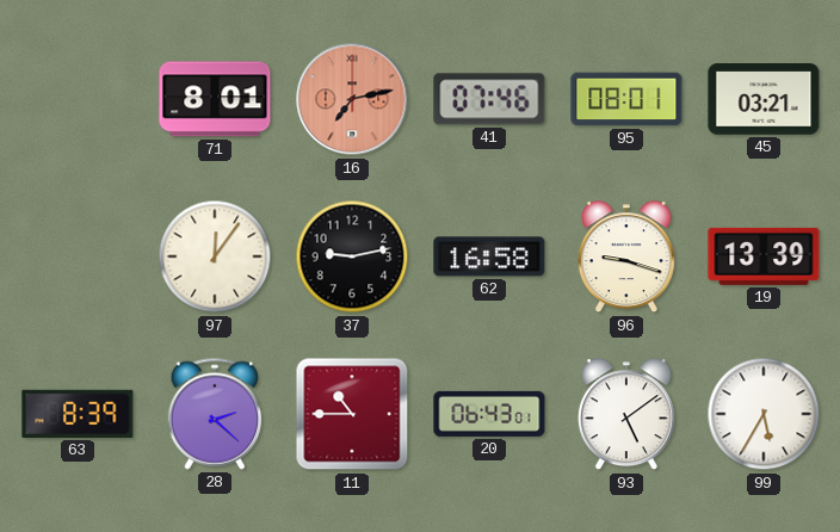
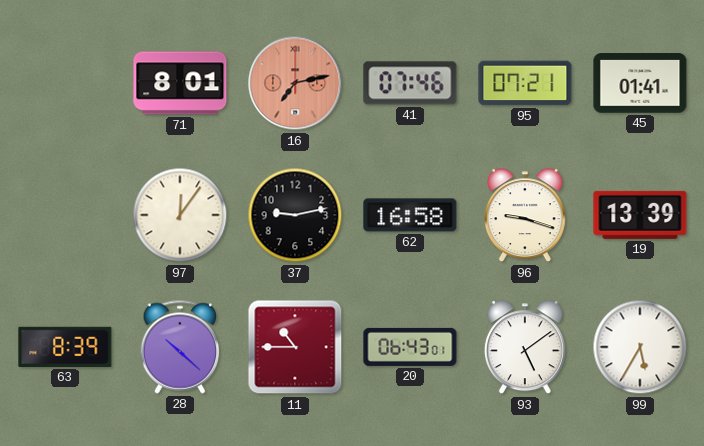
95: 08:01 -> 07:21 (525, 83)
45: 03:21 -> 01:41 (640, 83)
28: 2:22 -> 10:22 (180, 347)
